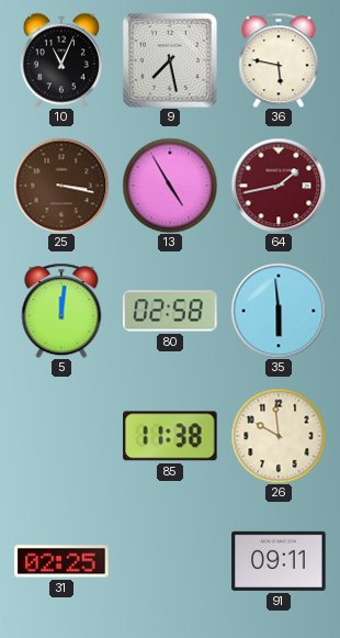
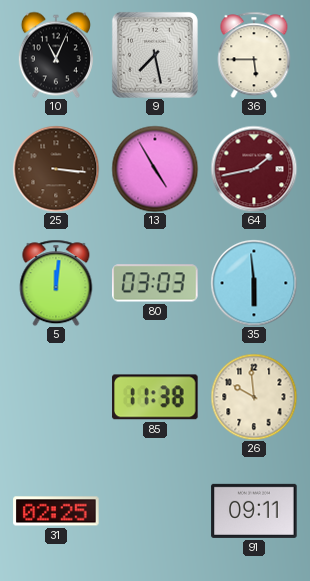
36: 5:47 -> 5:45 (254, 55)
25: 3:17 -> 3:16 (56, 169)
80: 02:58 -> 03:03 (155, 283)
